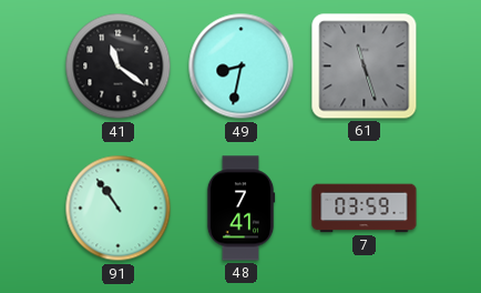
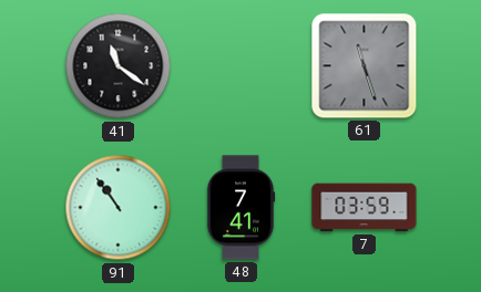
49: 8:32 -> none (242, 67)
